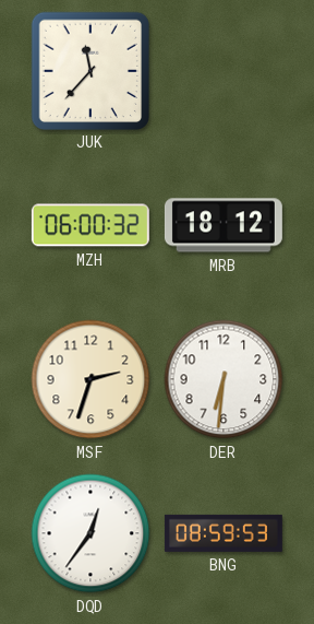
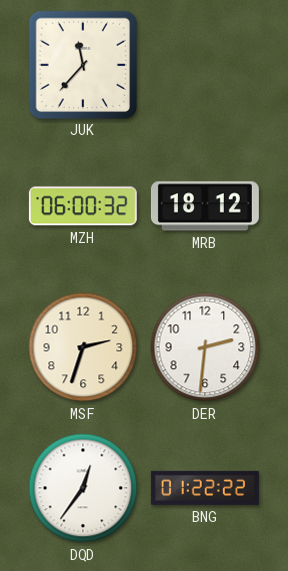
DER: 6:31 -> 2:31 (205, 347)
BNG: 08:59 -> 01:22 (205, 488)
